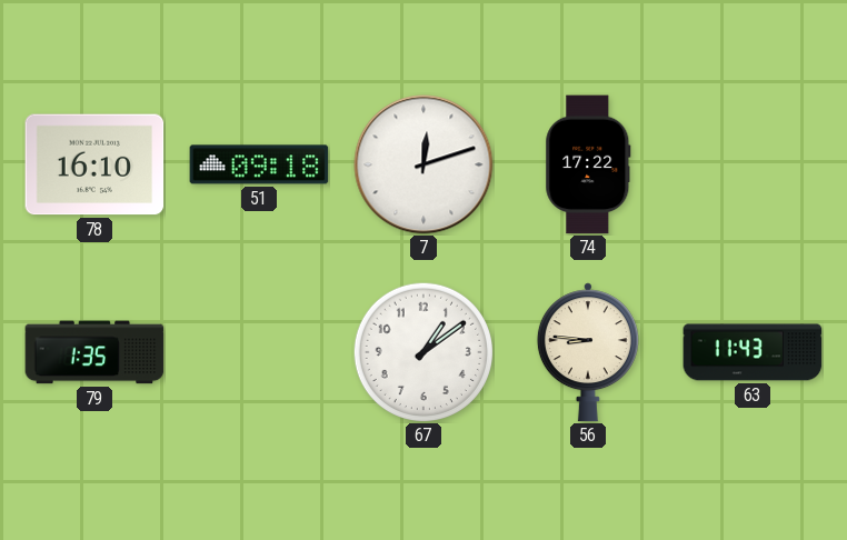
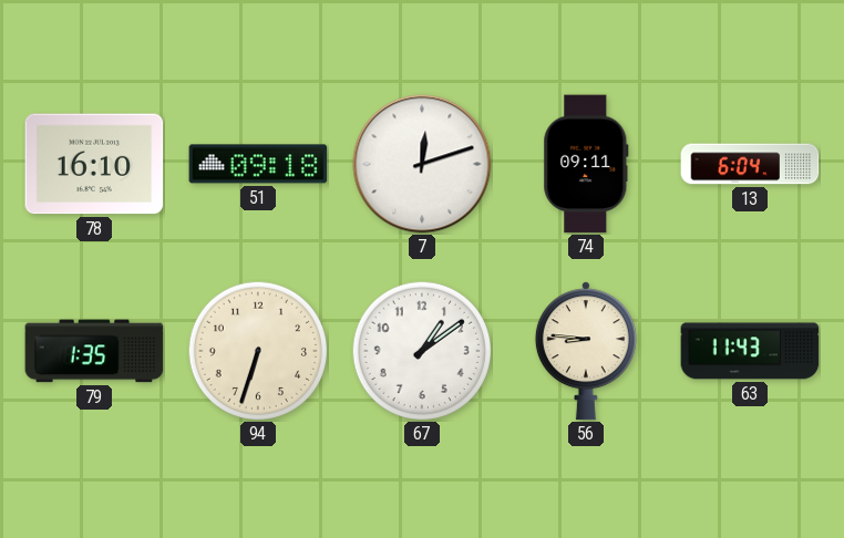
74: 17:22 -> 09:11 (586, 164)
13: none -> 6:04 (750, 164)
94: none -> 6:33 (257, 350)
